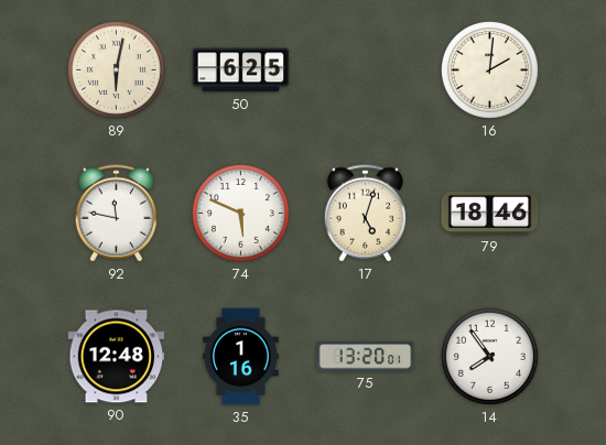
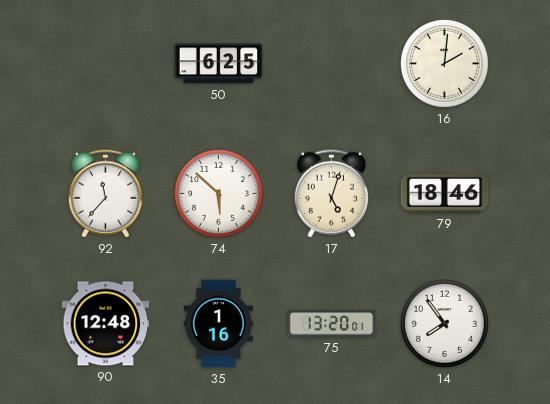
89: 6:02 -> none (116, 69)
92: 11:47 -> 11:37 (105, 194)
74: 5:49 -> 5:52 (218, 193)
